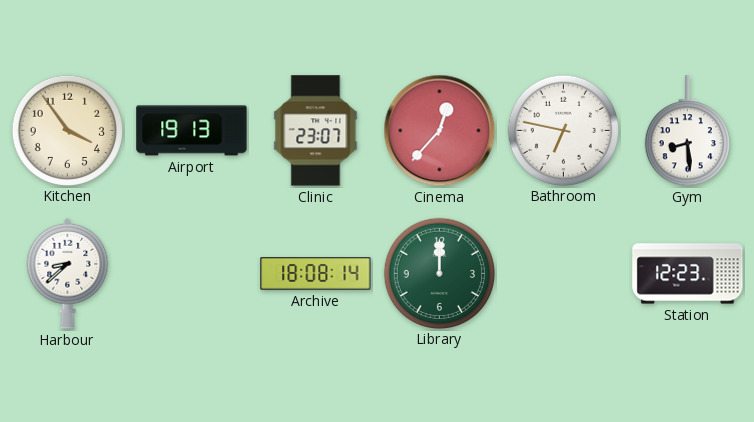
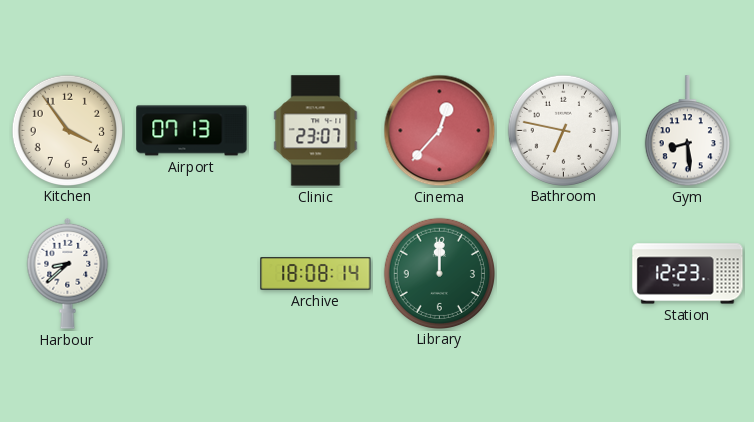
Airport: 19:13 -> 07:13 (192, 131)
